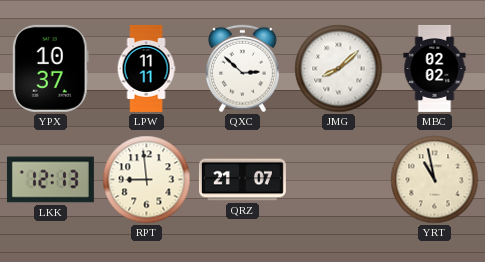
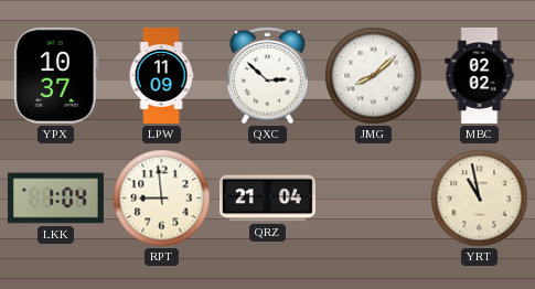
LPW: 11:11 -> 11:09 (161, 75)
LKK: 12:13 -> 1:04 (55, 199)
QRZ: 21:07 -> 21:04 (267, 199)
